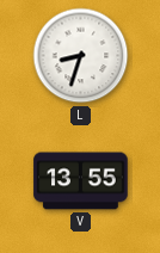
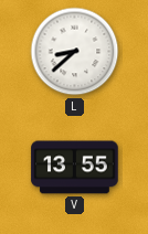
L: 8:33 -> 8:38 (75, 52)
